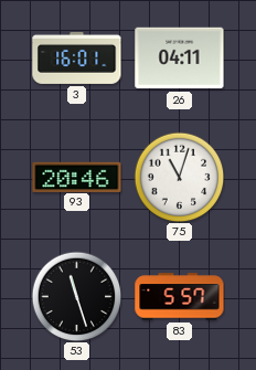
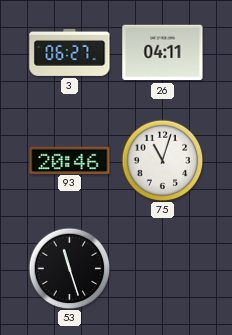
3: 16:01 -> 06:27 (70, 52)
83: 5:57 -> none (180, 297)
